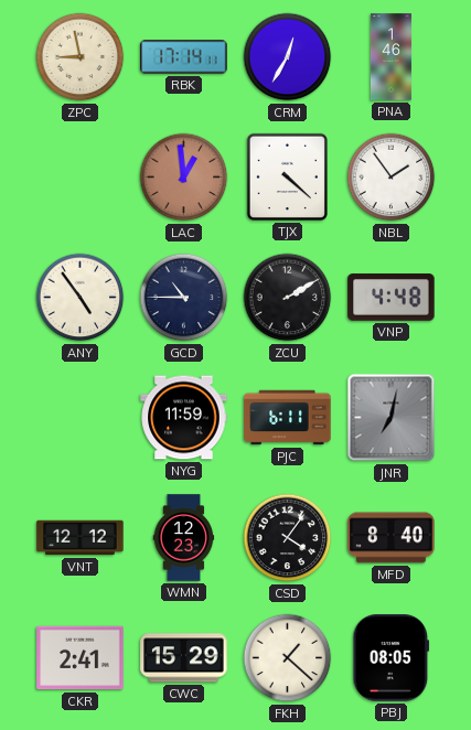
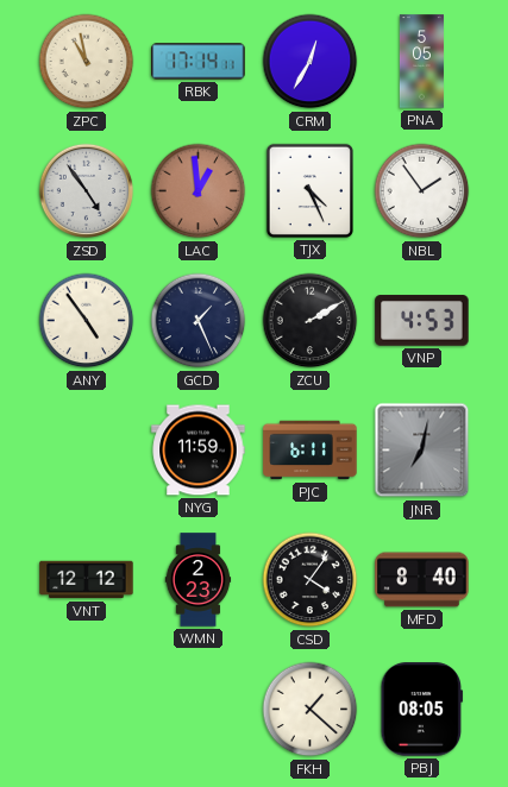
ZPC: 8:58 -> 10:58 (87, 62)
PNA: 1:46 -> 5:05 (421, 62)
ZSD: none -> 4:54 (87, 191)
TJX: 4:22 -> 4:26 (309, 190)
GCD: 10:45 -> 1:26 (199, 321)
VNP: 4:48 -> 4:53 (422, 321)
WMN: 12:23 -> 2:23 (199, 580)
CKR: 2:41 -> none (81, 658)
CWC: 15:29 -> none (184, 658)
